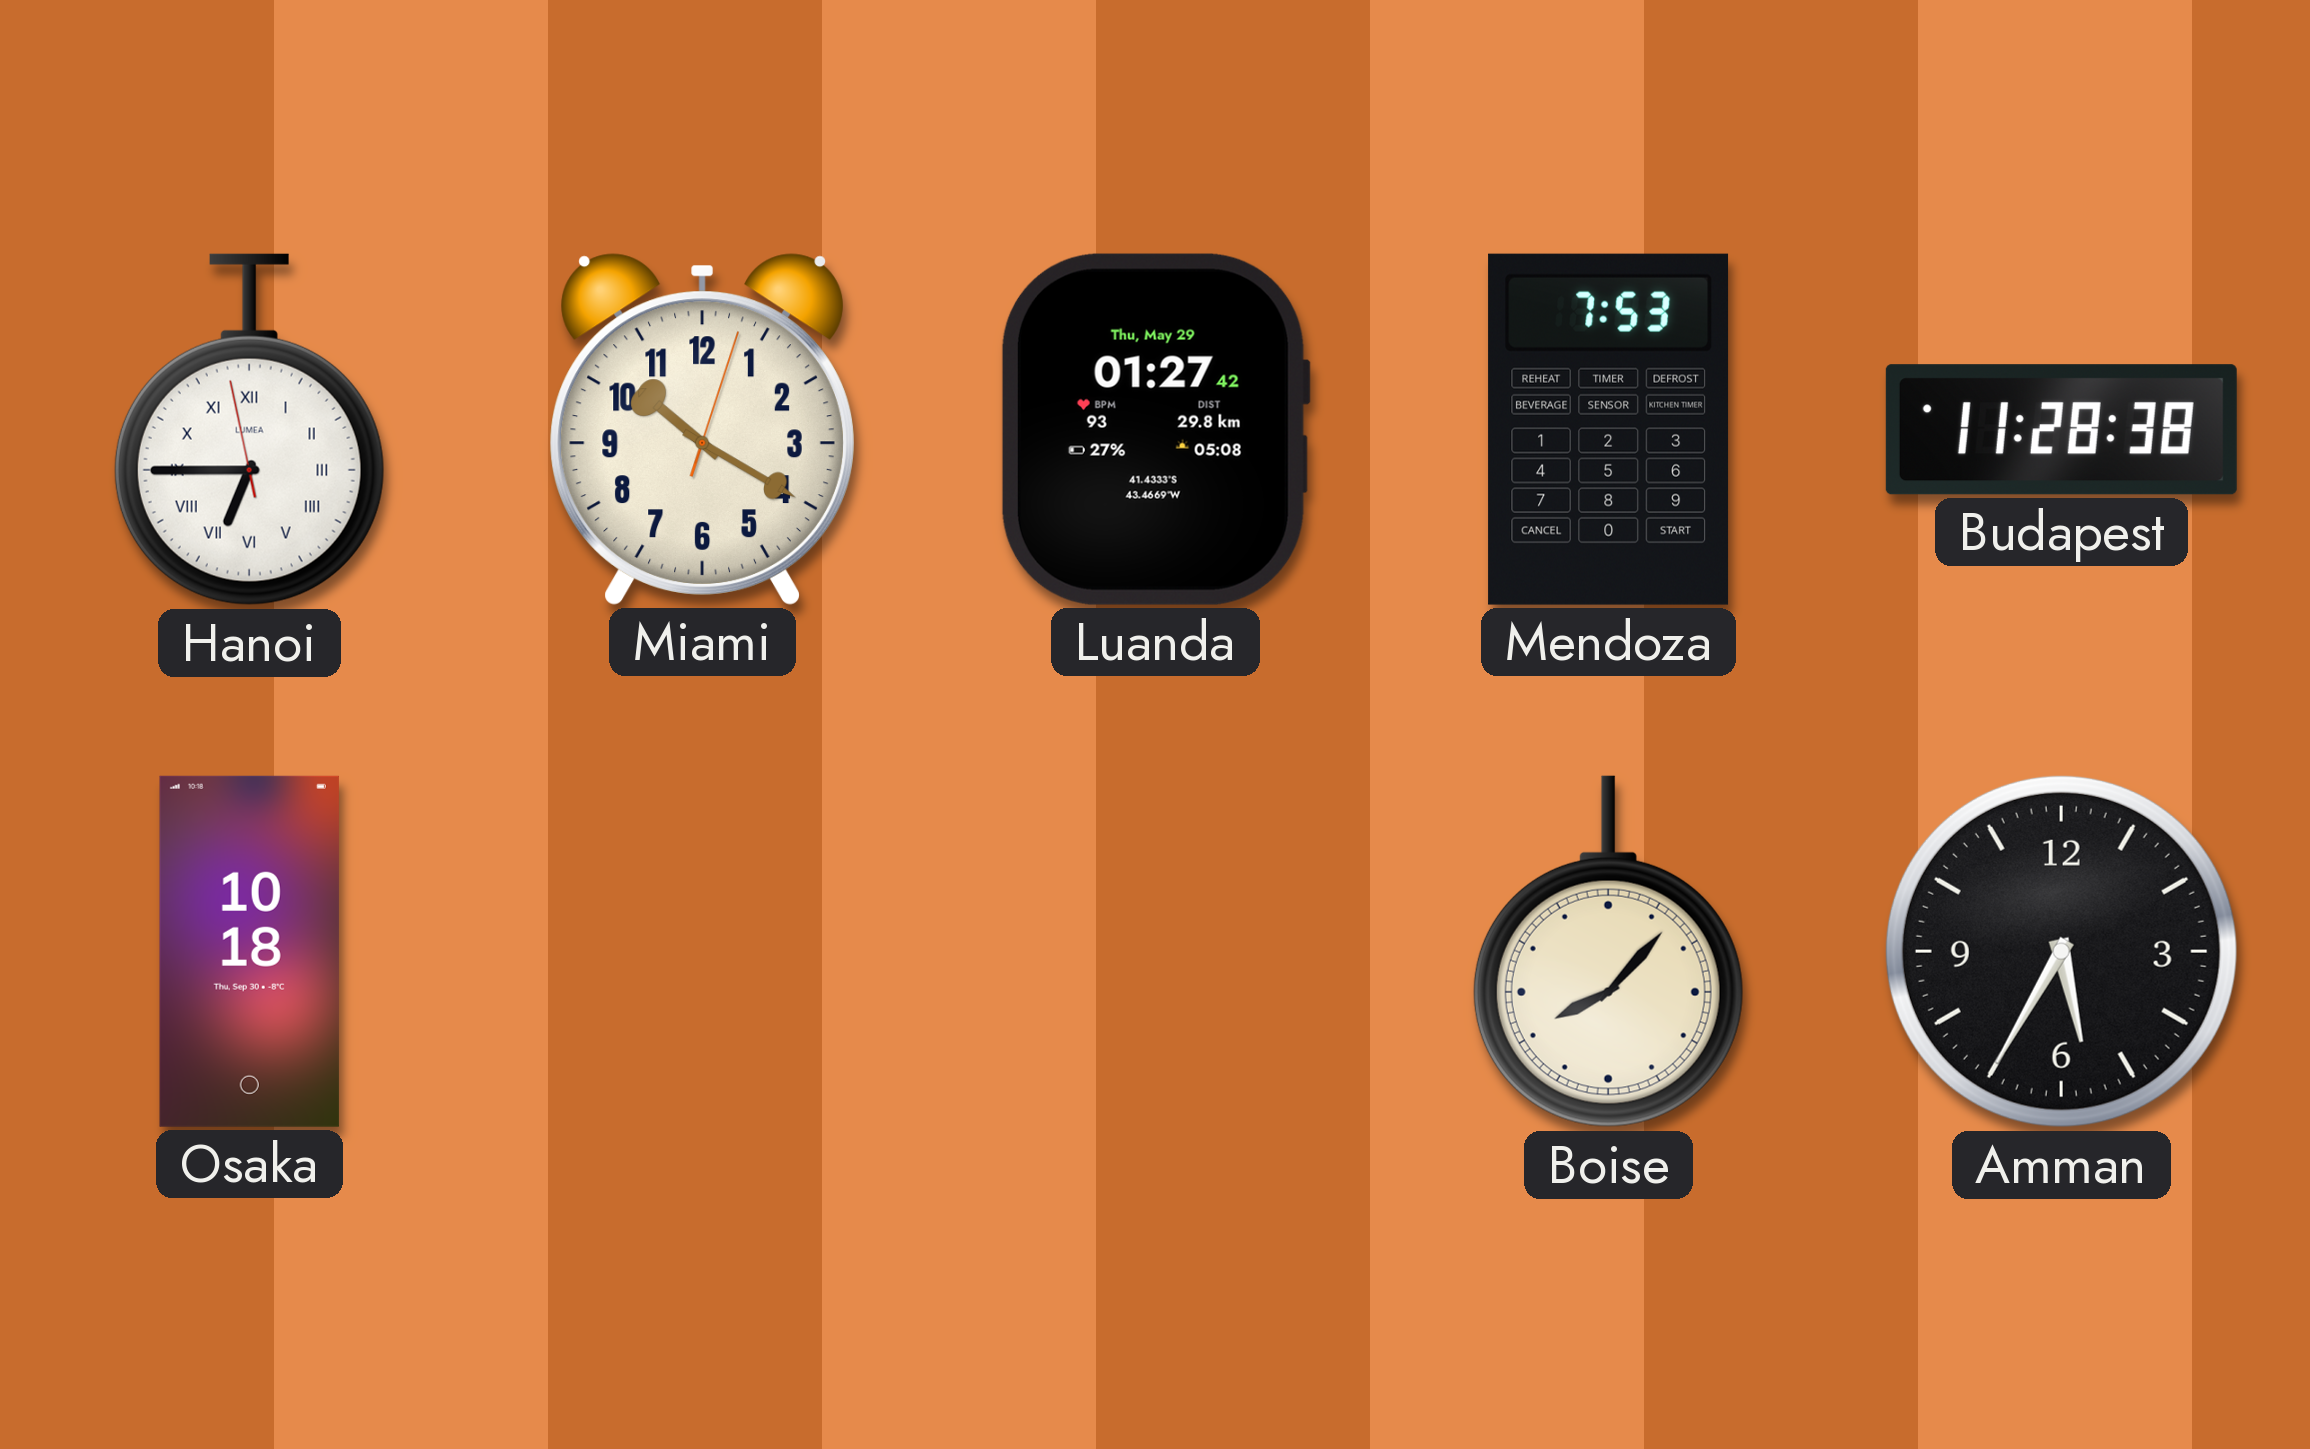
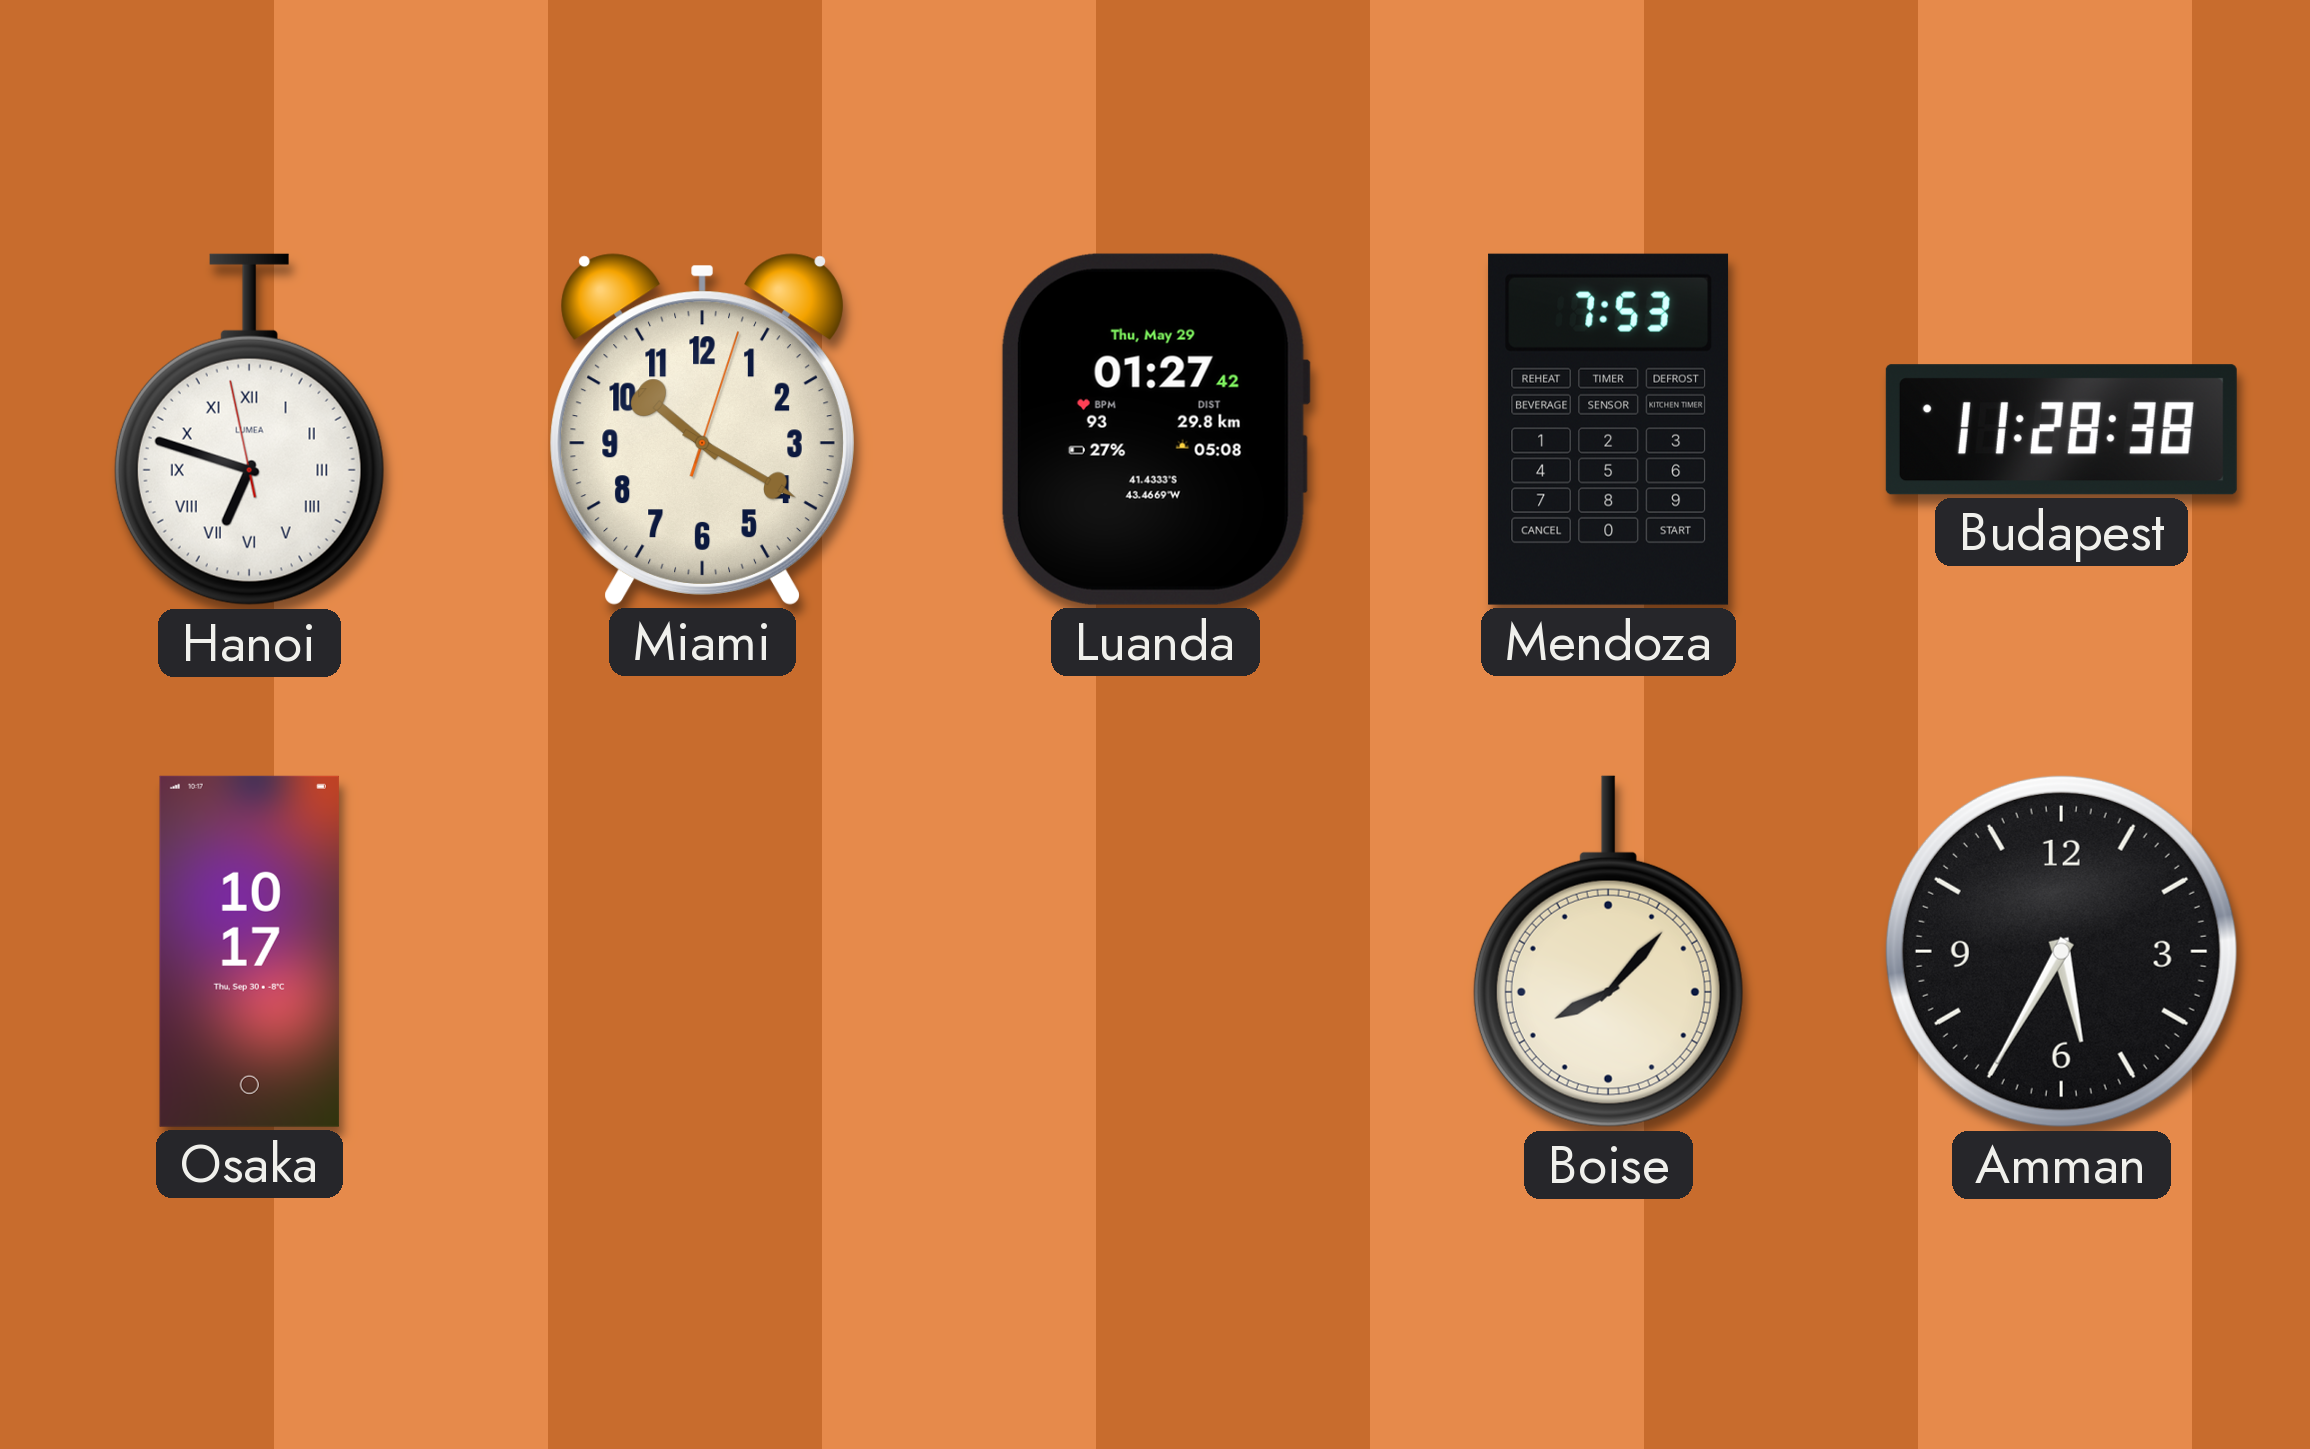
Hanoi: 6:44 -> 6:47 (249, 430)
Osaka: 10:18 -> 10:17 (249, 951)
